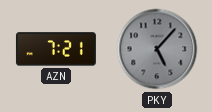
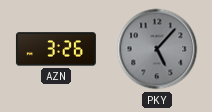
AZN: 7:21 -> 3:26 (56, 49)
